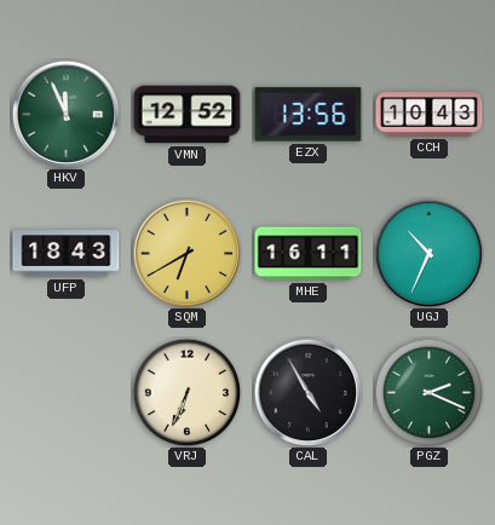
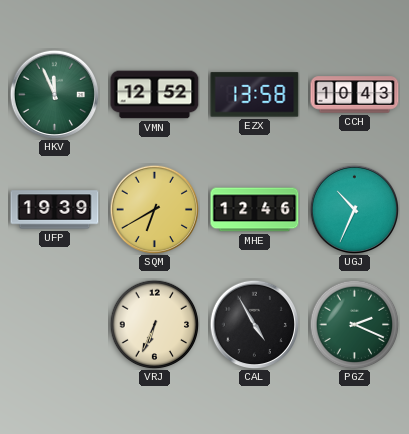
EZX: 13:56 -> 13:58 (255, 95)
UFP: 18:43 -> 19:39 (55, 210)
MHE: 16:11 -> 12:46 (255, 210)
